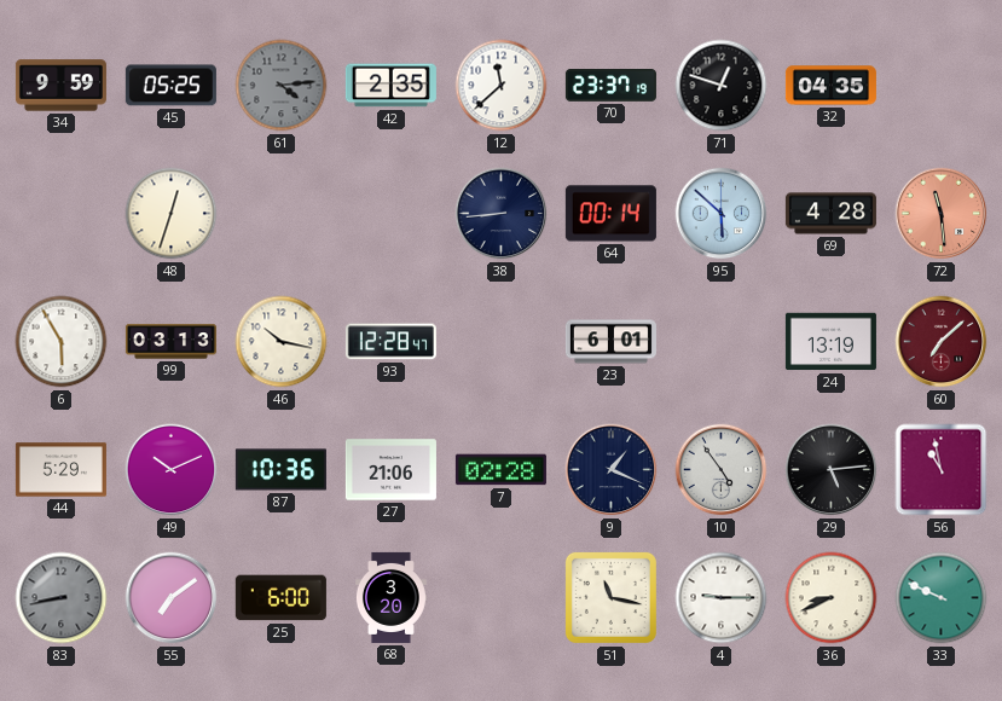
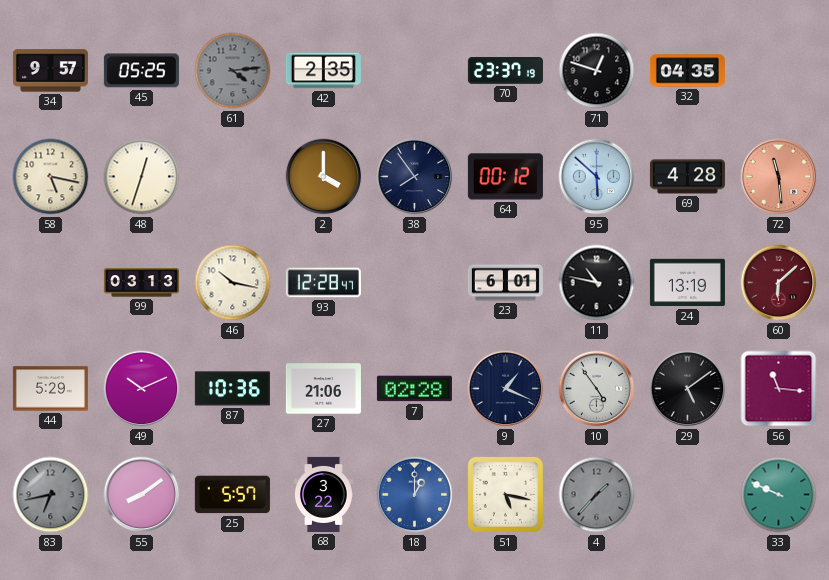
34: 9:59 -> 9:57 (50, 71)
12: 11:38 -> none (502, 86)
58: none -> 5:17 (51, 177)
2: none -> 4:00 (324, 177)
38: 8:44 -> 7:54 (415, 177)
64: 00:14 -> 00:12 (505, 177)
6: 5:55 -> none (62, 342)
11: none -> 10:47 (597, 283)
60: 7:08 -> 6:08 (779, 283)
29: 5:14 -> 5:09 (688, 389)
56: 10:58 -> 11:16 (779, 389)
83: 8:43 -> 6:43 (51, 495)
55: 7:09 -> 8:09 (142, 495)
25: 6:00 -> 5:57 (232, 495)
68: 3:20 -> 3:22 (323, 494)
18: none -> 1:00 (415, 495)
51: 11:17 -> 5:17 (505, 494)
4: 9:15 -> 1:37 (597, 495)
4 dial: white -> grey (597, 495)
36: 8:41 -> none (832, 598)
